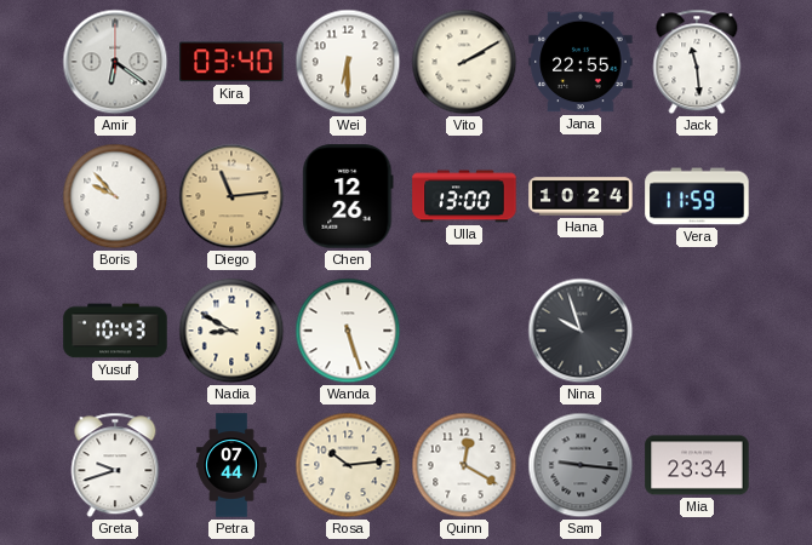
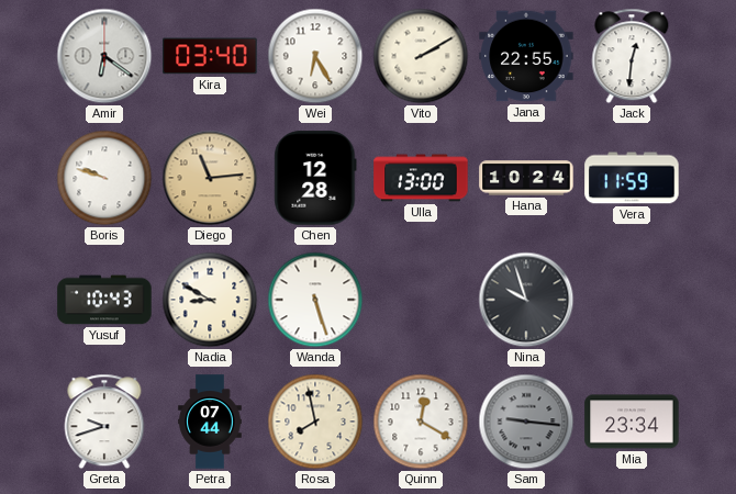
Wei: 6:30 -> 6:25 (315, 56)
Jack: 11:29 -> 12:31 (632, 56)
Boris: 9:53 -> 9:48 (104, 178)
Chen: 12:26 -> 12:28 (315, 178)
Rosa: 10:14 -> 7:58 (315, 422)
